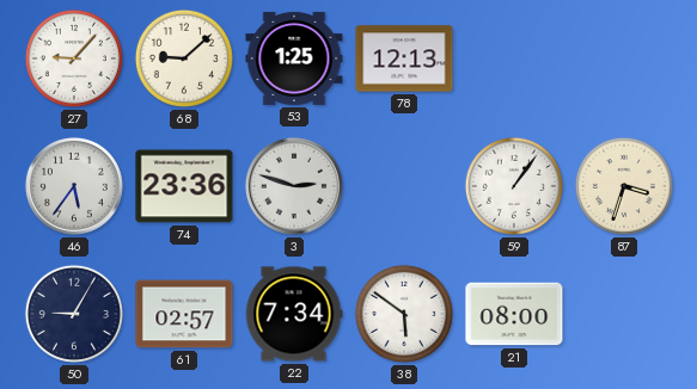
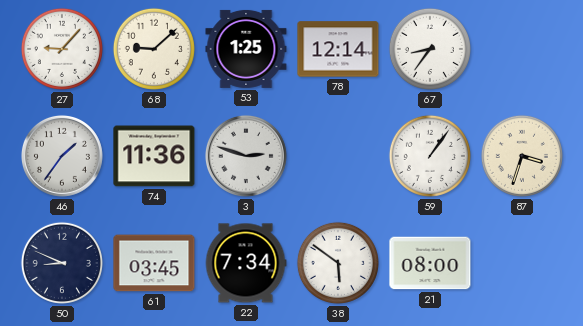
78: 12:13 -> 12:14 (338, 49)
67: none -> 8:36 (430, 49)
46: 5:36 -> 1:36 (62, 156)
74: 23:36 -> 11:36 (154, 156)
50: 9:05 -> 8:49 (62, 263)
61: 02:57 -> 03:45 (154, 263)
